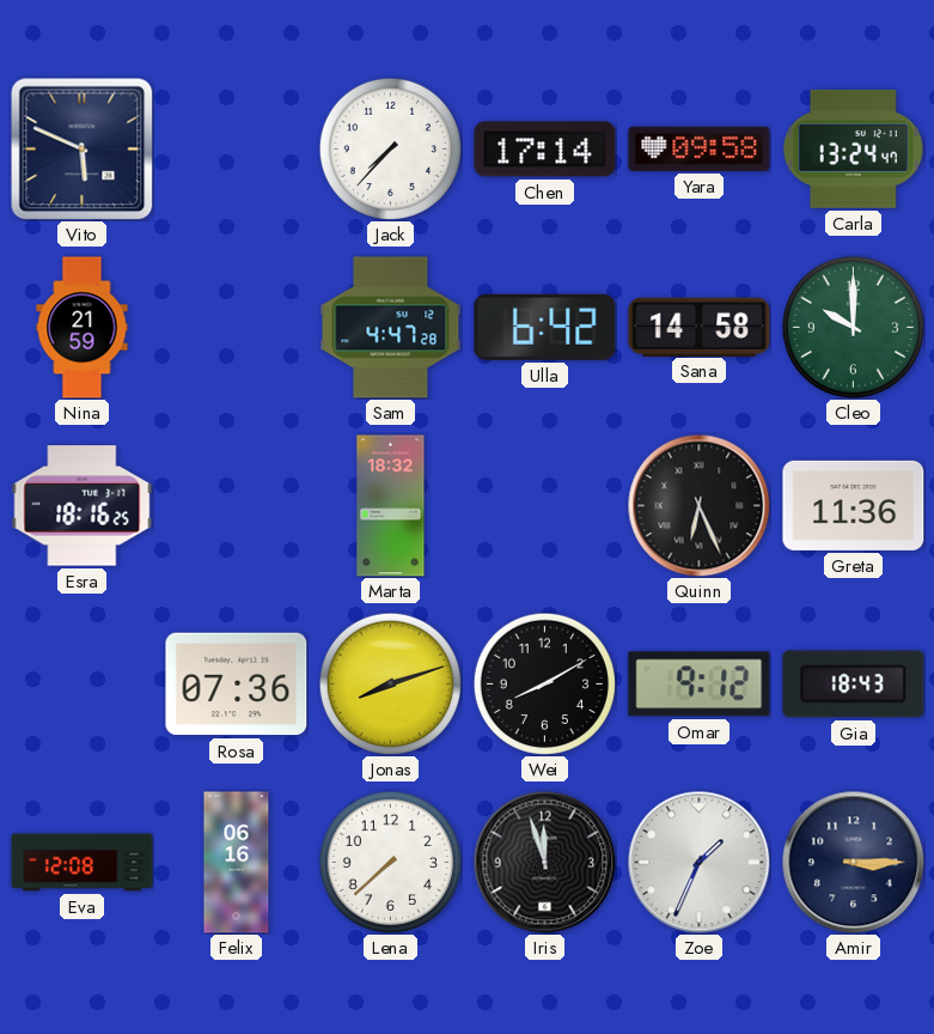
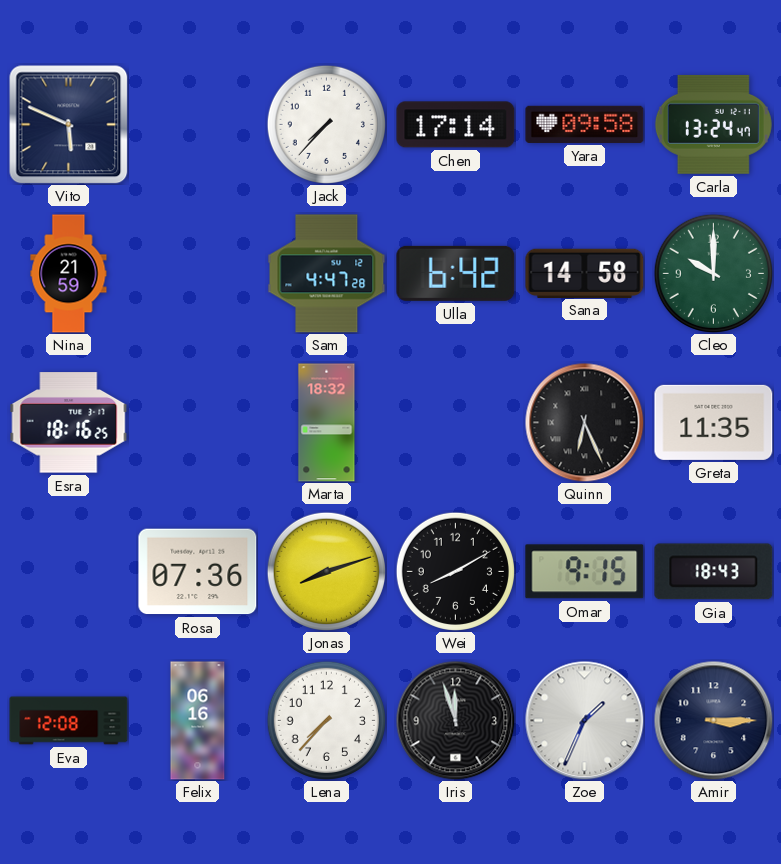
Greta: 11:36 -> 11:35 (714, 422)
Omar: 9:12 -> 9:15 (585, 572)
Lena: 7:38 -> 7:37 (326, 720)
